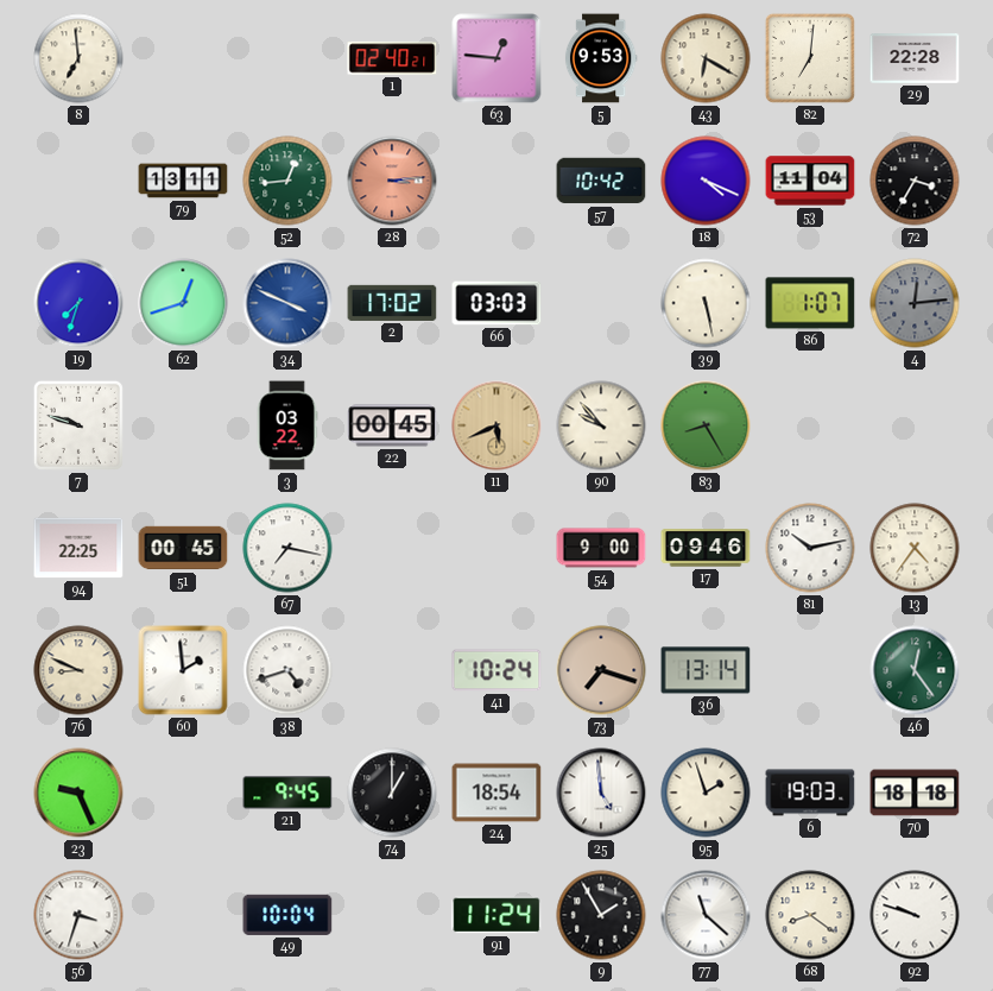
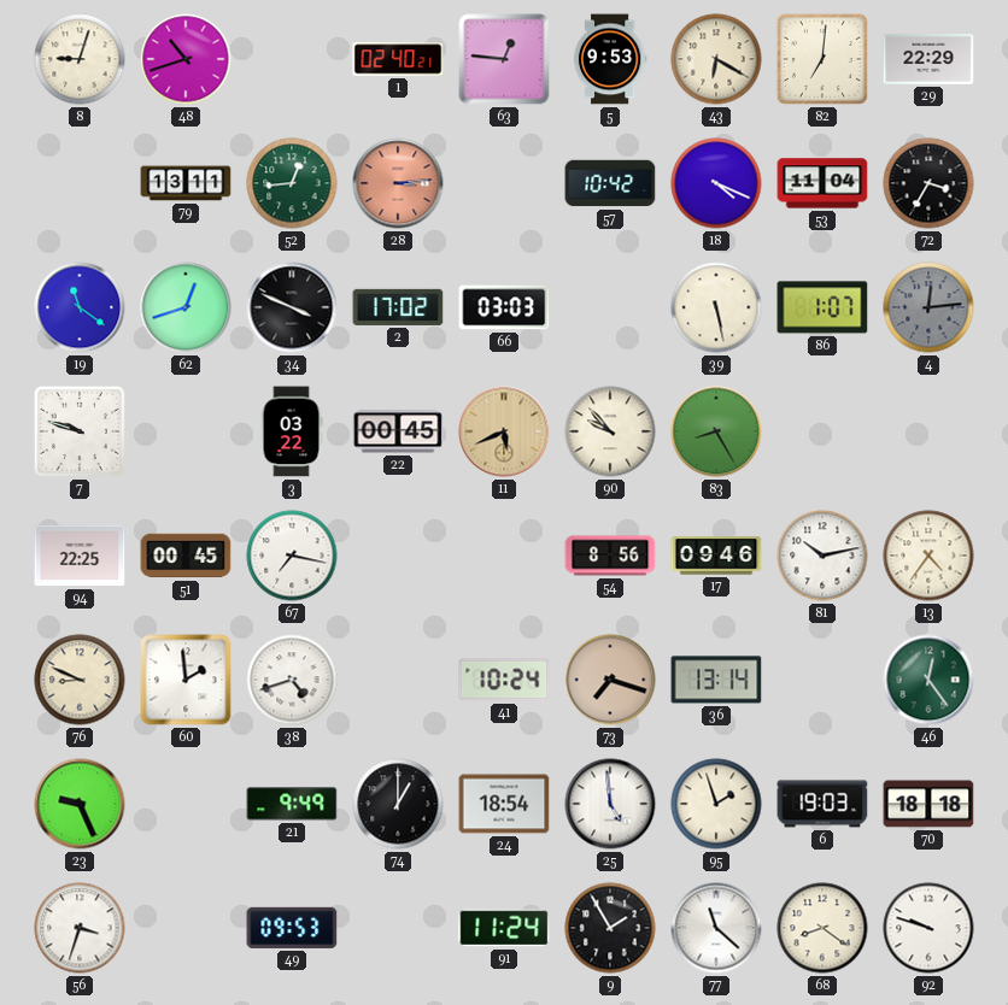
8: 6:59 -> 9:03 (80, 59)
48: none -> 10:42 (186, 59)
29: 22:28 -> 22:29 (928, 60)
19: 7:33 -> 11:21 (80, 307)
34 dial: blue -> black (292, 307)
54: 9:00 -> 8:56 (610, 556)
21: 9:45 -> 9:49 (292, 804)
49: 10:04 -> 09:53 (292, 928)
